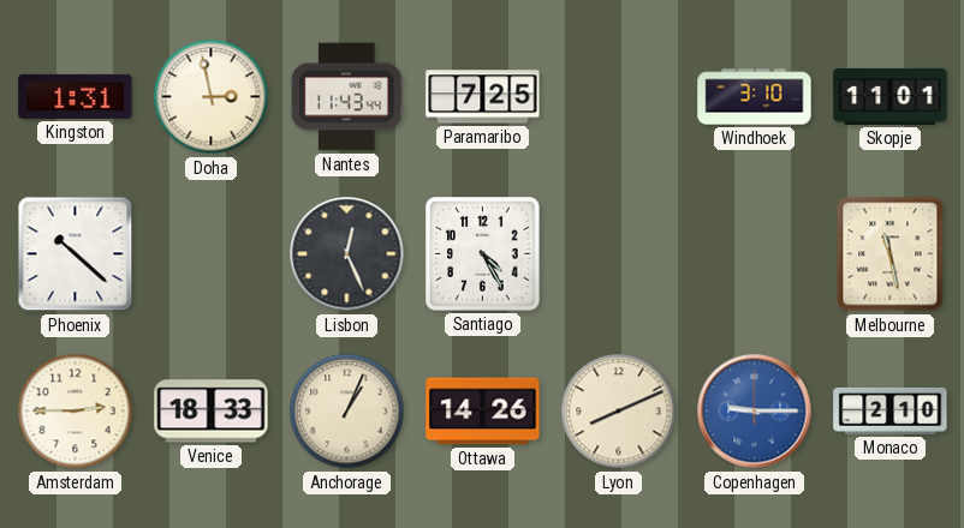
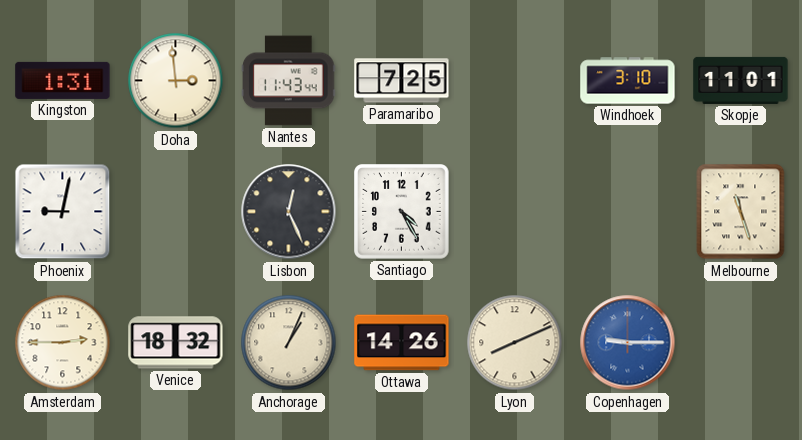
Doha: 2:58 -> 2:59 (176, 81)
Phoenix: 10:22 -> 9:02 (63, 212)
Melbourne: 11:28 -> 11:27 (741, 212)
Venice: 18:33 -> 18:32 (176, 343)
Monaco: 2:10 -> none (891, 410)
